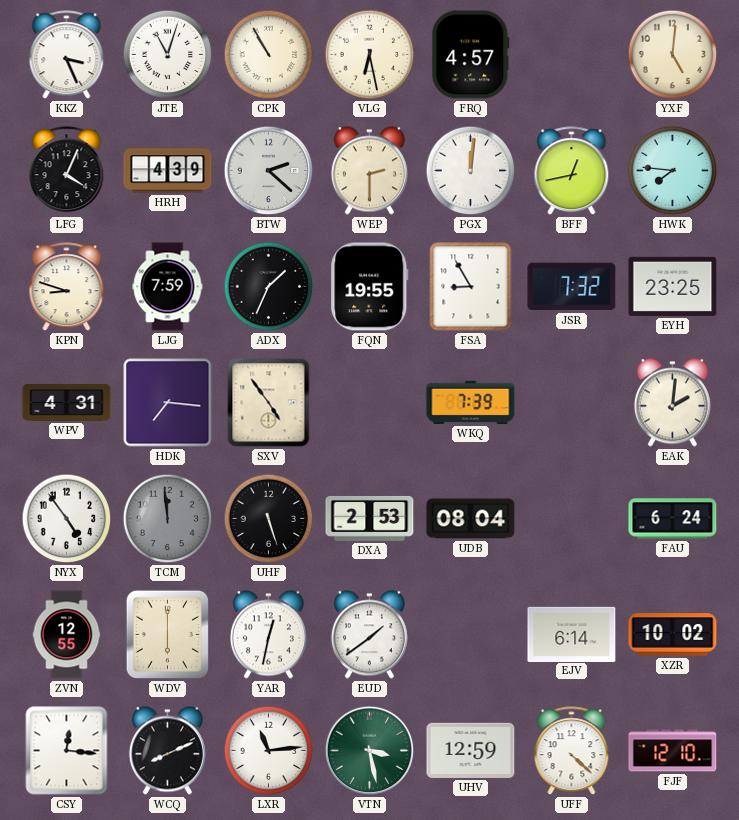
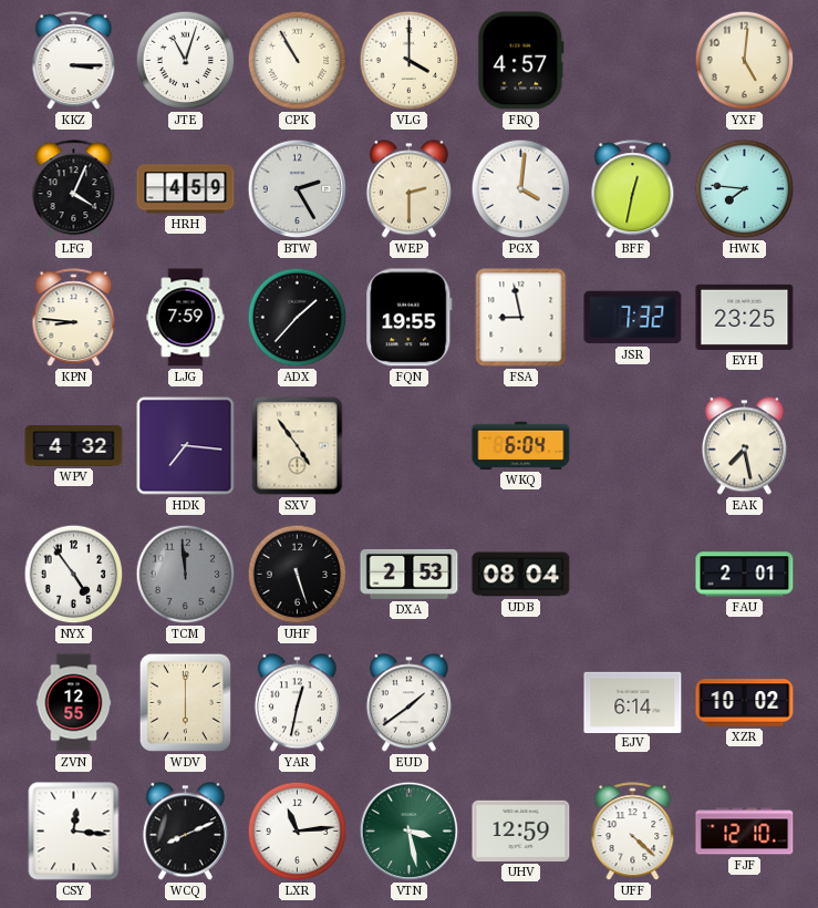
KKZ: 3:26 -> 3:15 (74, 61)
VLG: 6:28 -> 4:00 (410, 61)
HRH: 4:39 -> 4:59 (186, 189)
BTW: 2:22 -> 2:25 (298, 189)
PGX: 12:01 -> 4:01 (521, 189)
BFF: 12:43 -> 12:32 (633, 189)
KPN: 8:48 -> 8:46 (74, 318)
ADX: 1:34 -> 1:37 (298, 318)
FSA: 8:55 -> 8:58 (521, 318)
WPV: 4:31 -> 4:32 (74, 445)
WKQ: 7:39 -> 6:04 (521, 445)
EAK: 2:01 -> 7:28 (744, 446)
FAU: 6:24 -> 2:01 (745, 575)
